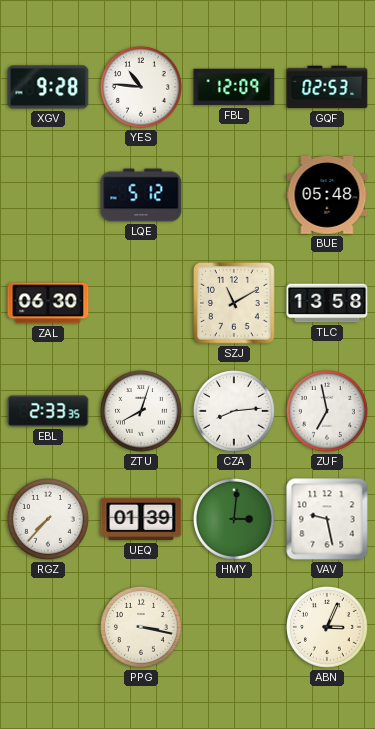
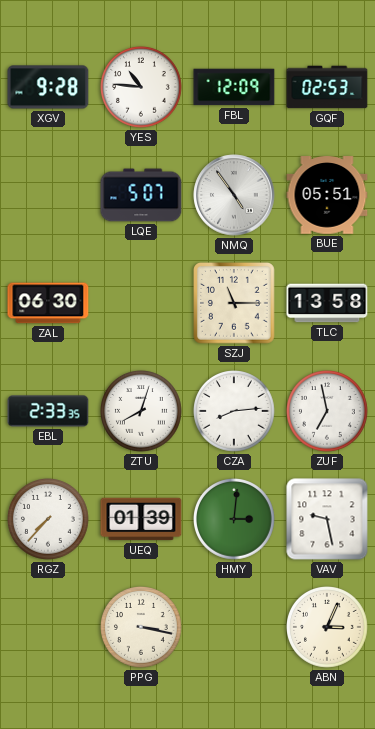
LQE: 5:12 -> 5:07 (141, 195)
NMQ: none -> 4:54 (234, 195)
BUE: 05:48 -> 05:51 (327, 195)
SZJ: 11:10 -> 11:15 (235, 304)
